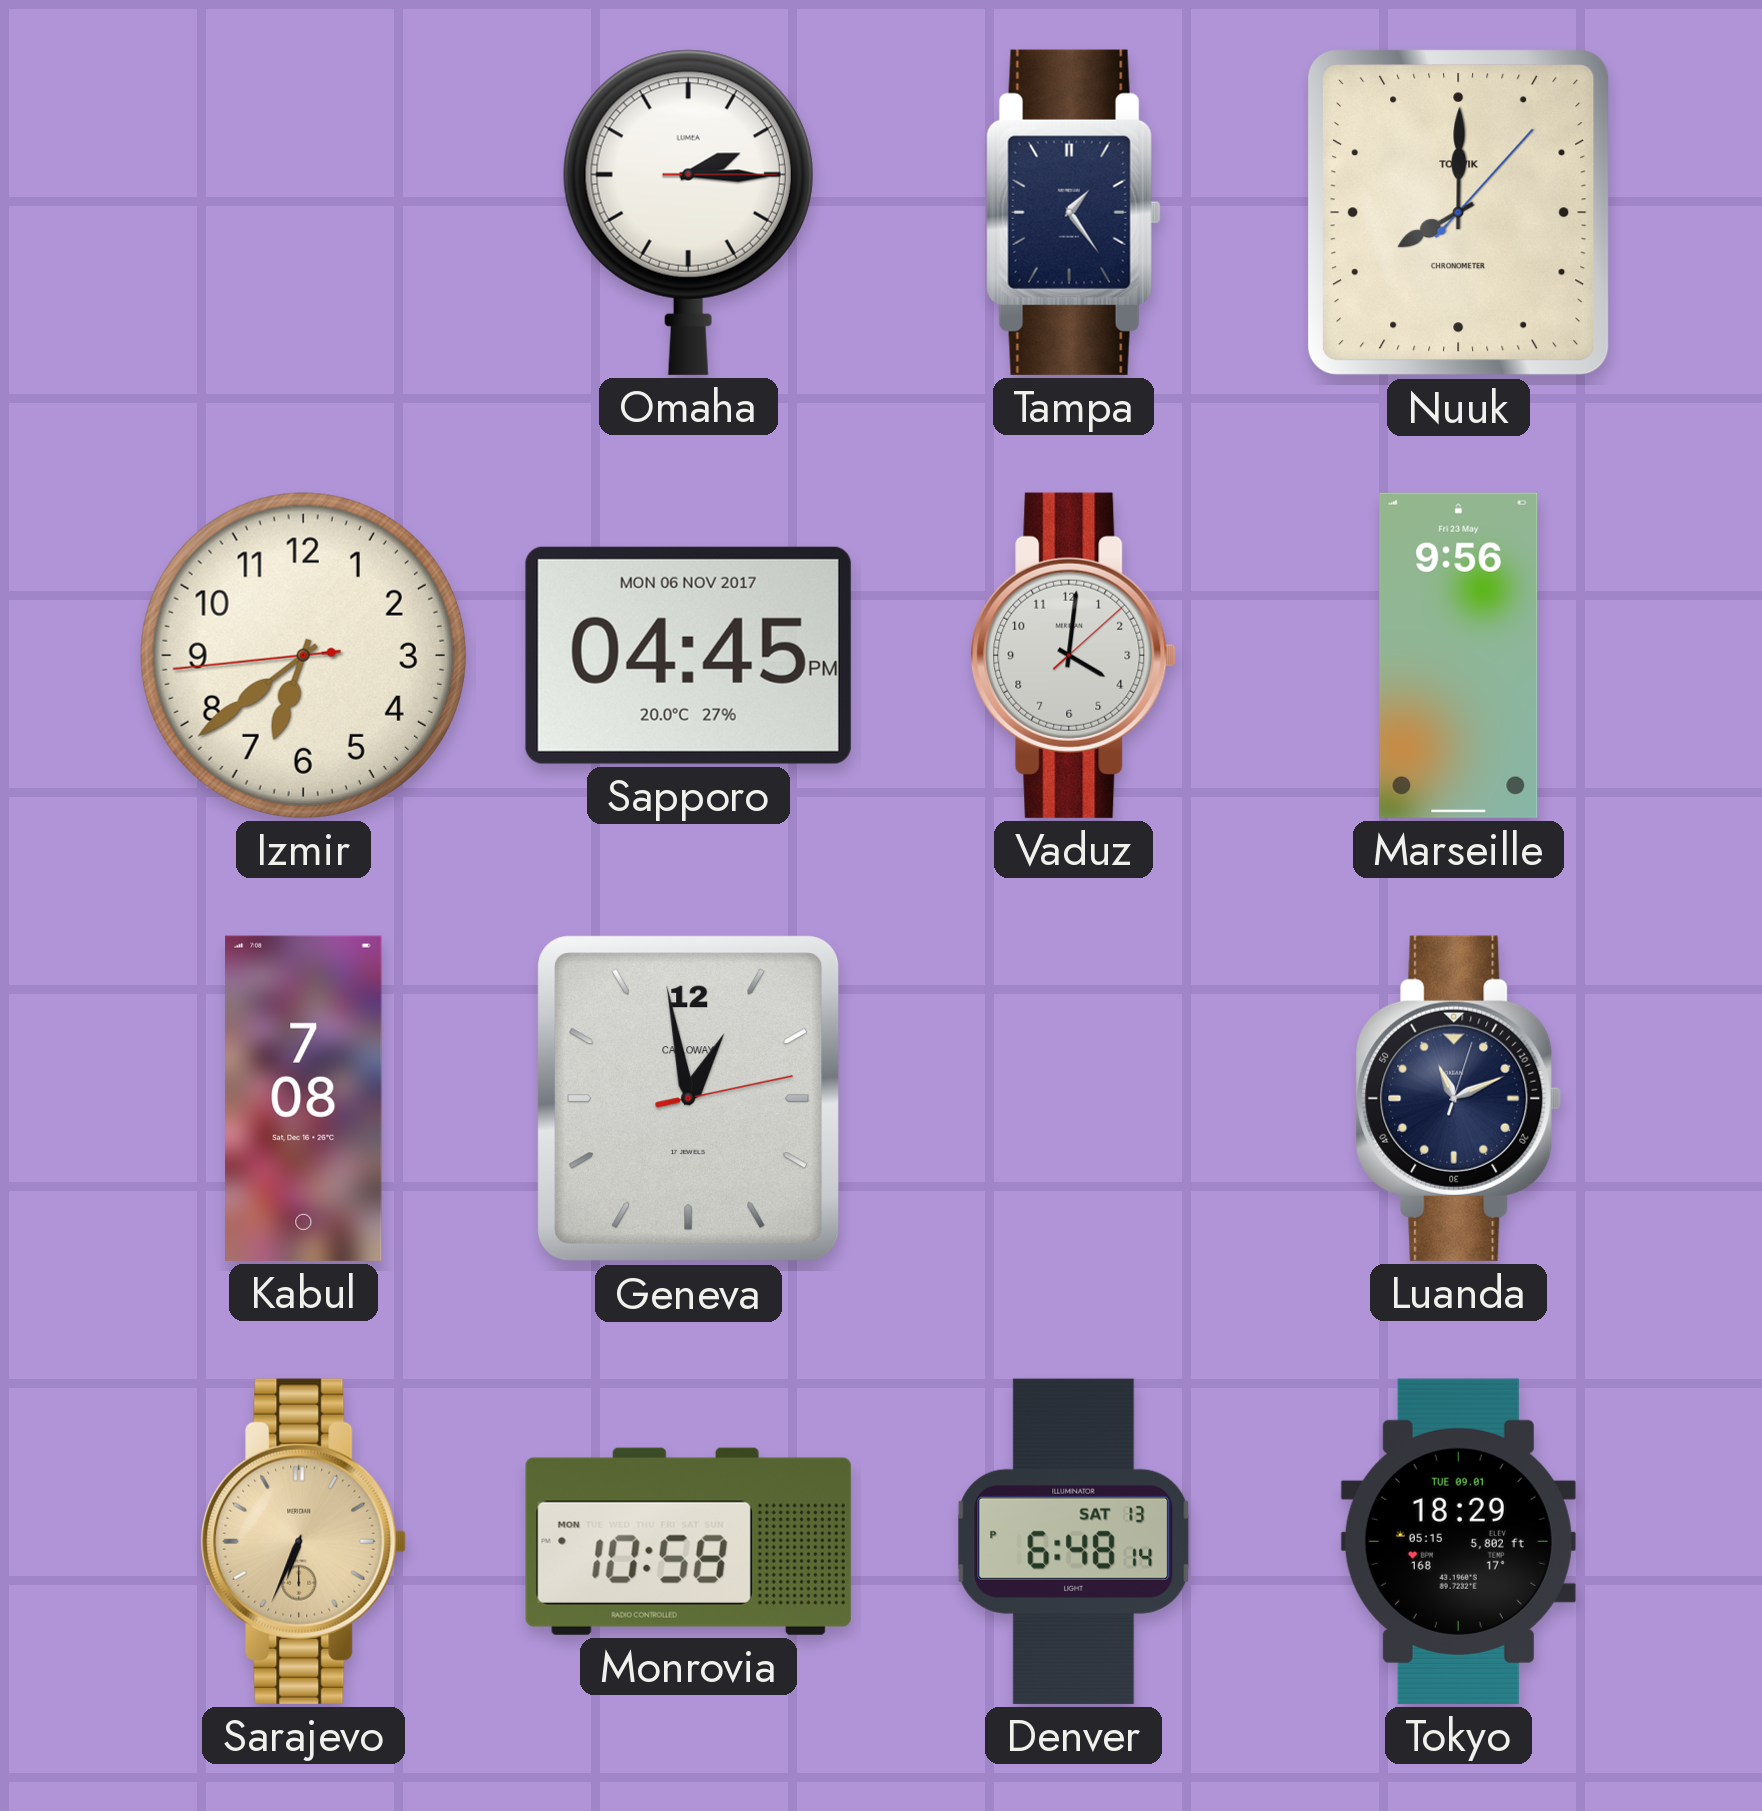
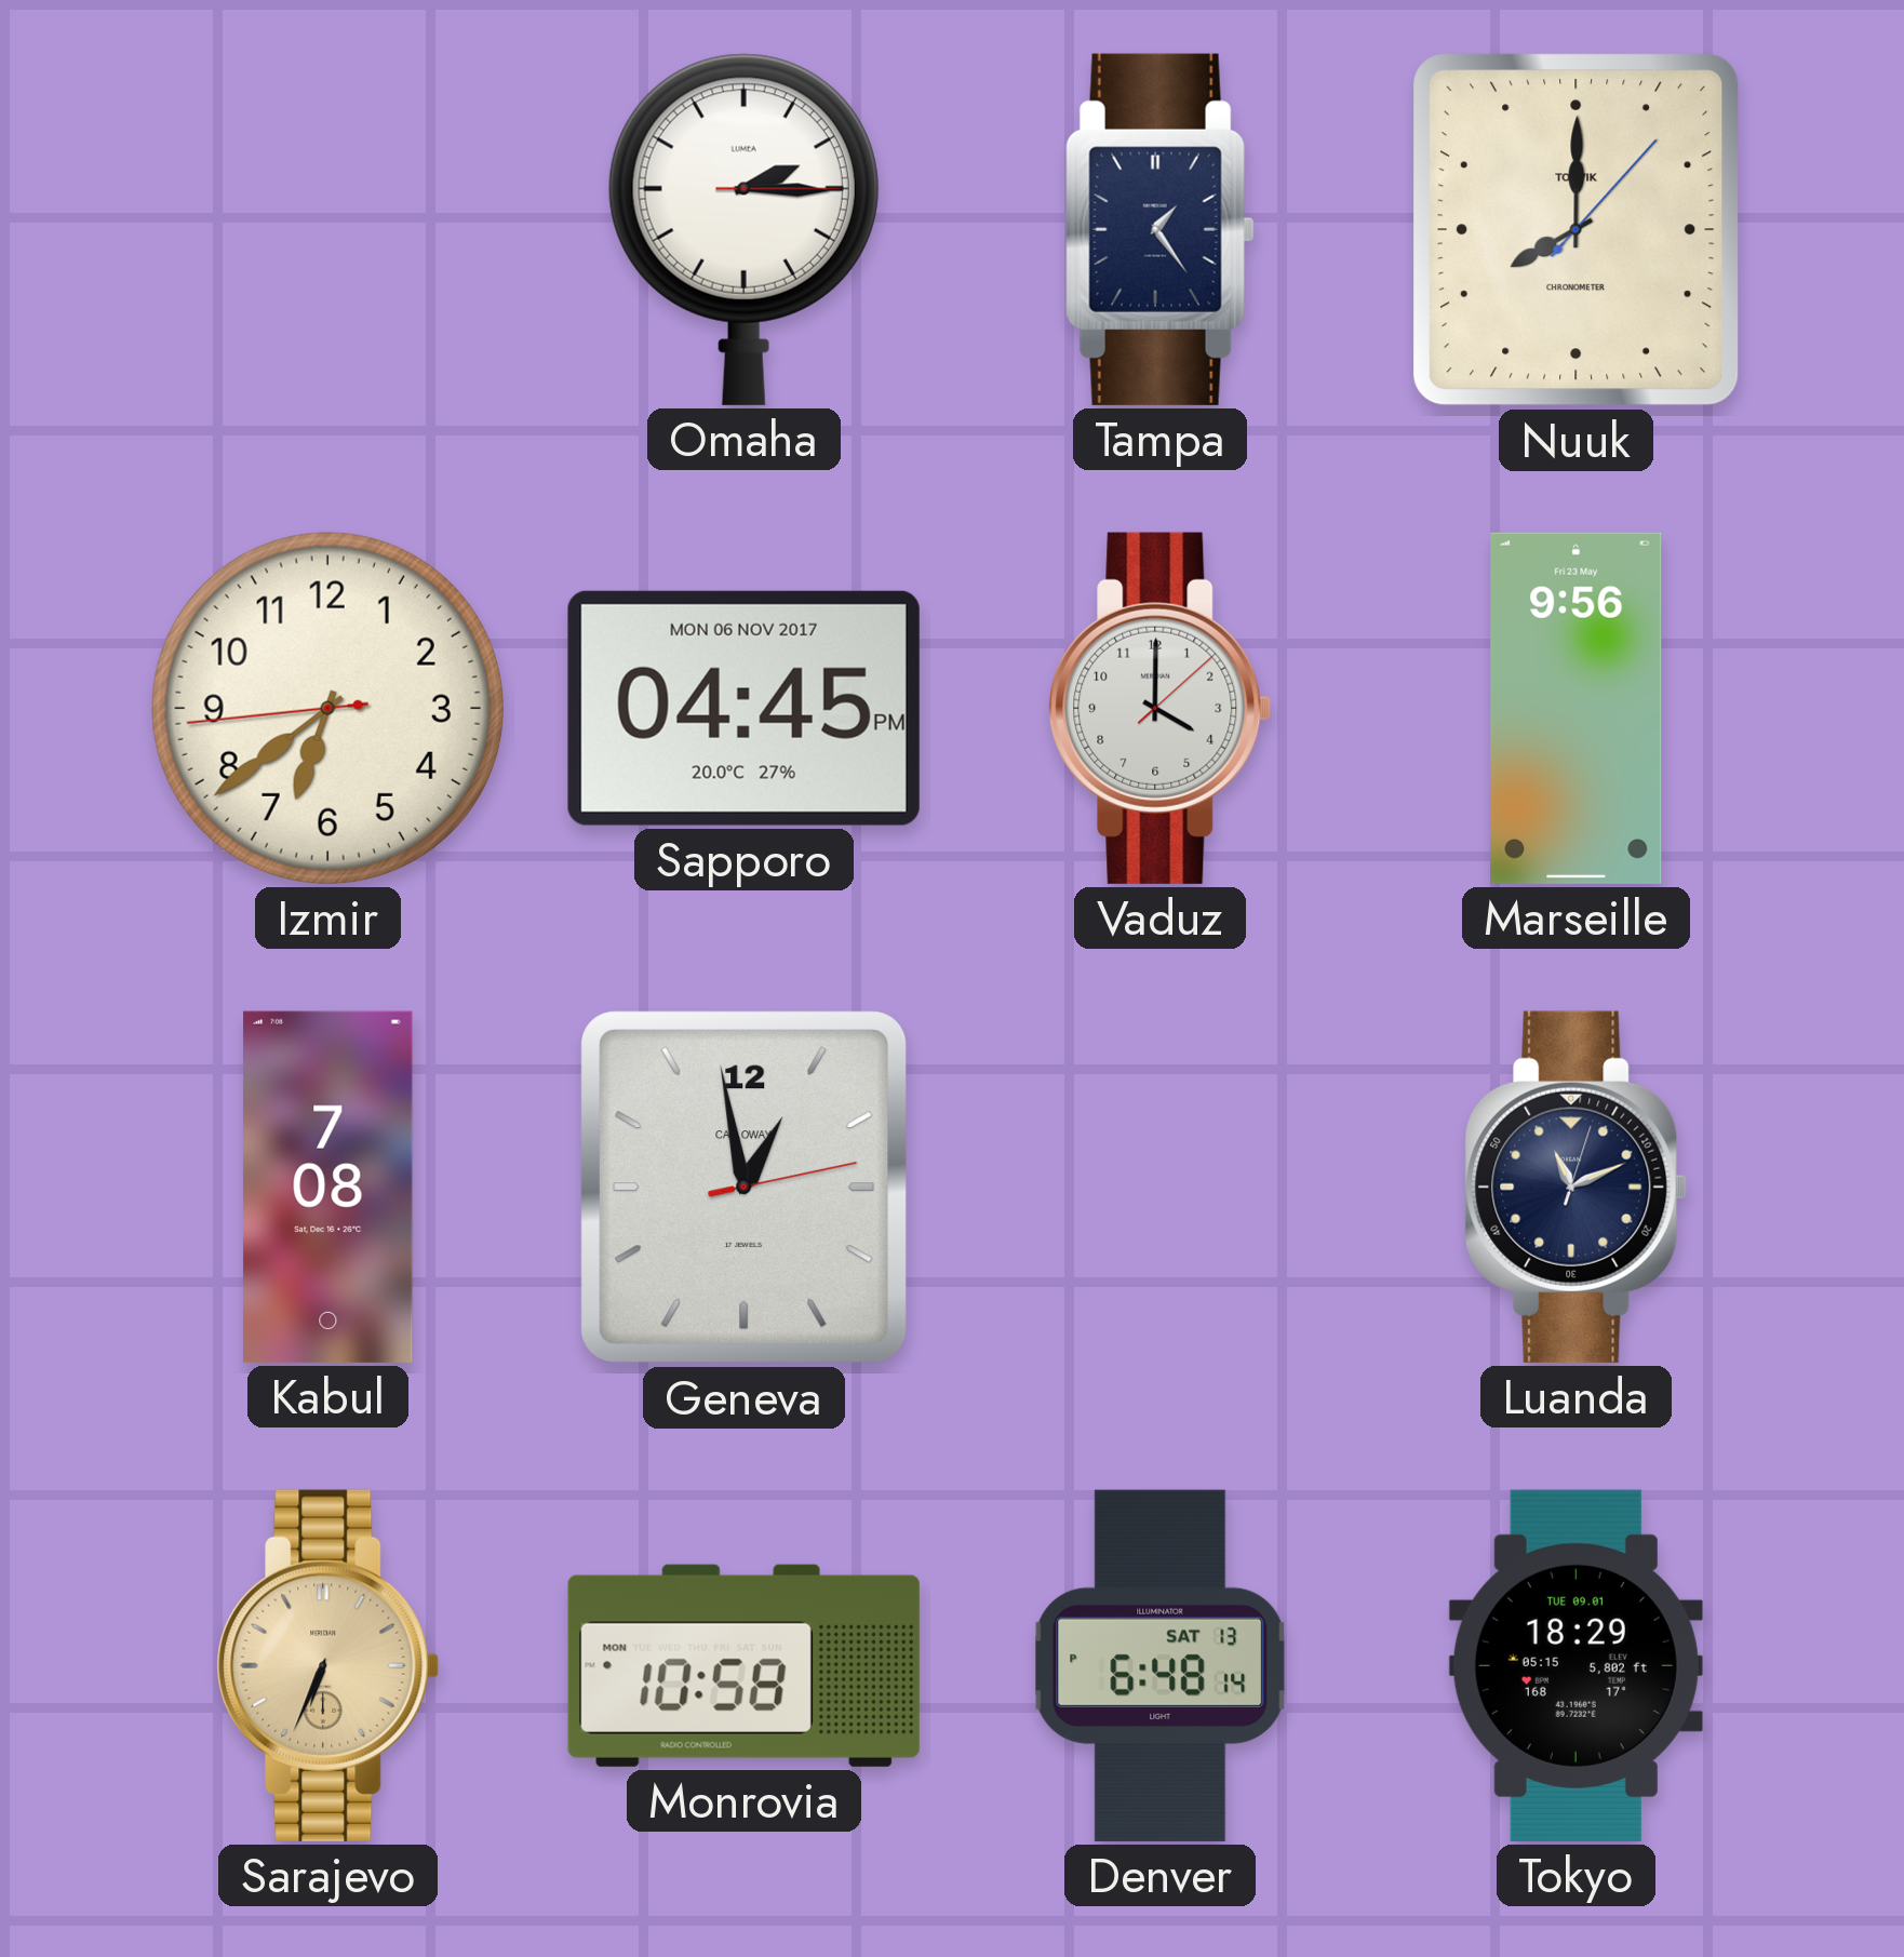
Vaduz: 4:01 -> 4:00 (1161, 708)
